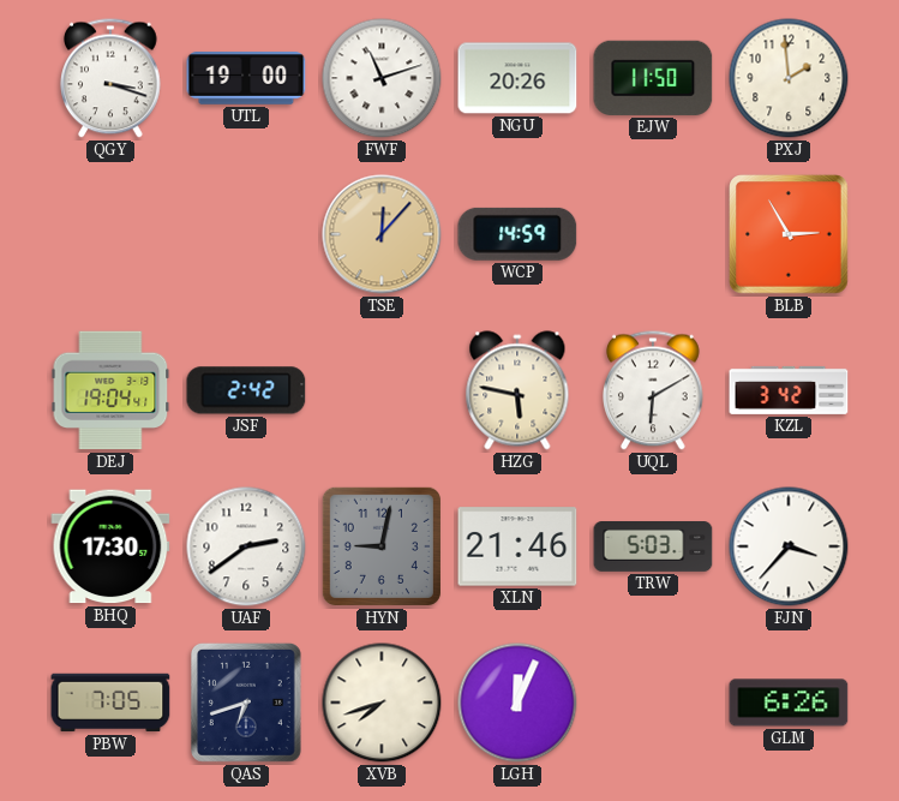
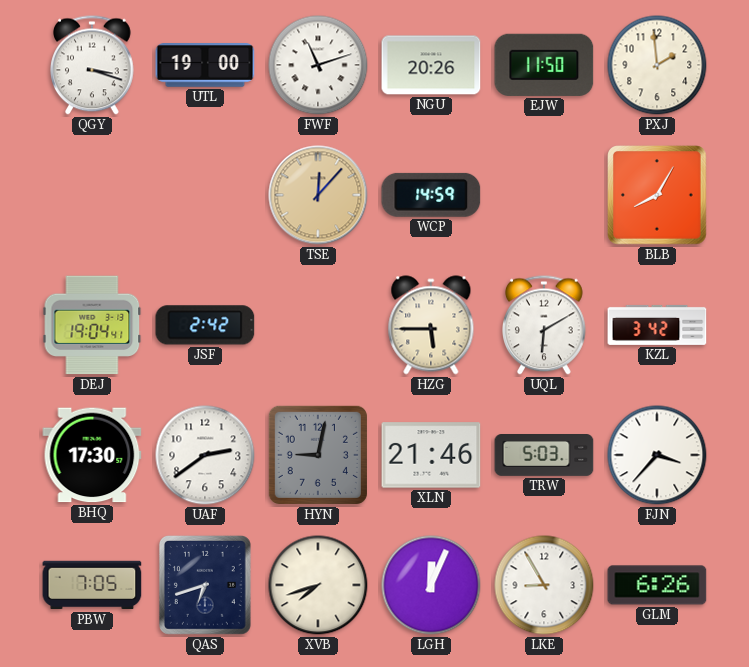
BLB: 2:55 -> 8:05 (658, 196)
HZG: 5:47 -> 5:45 (431, 325)
LKE: none -> 8:55 (544, 585)
